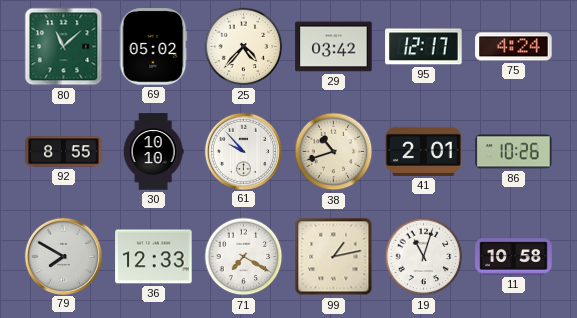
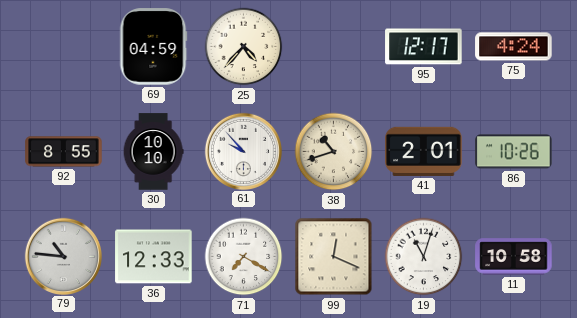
80: 11:08 -> none (64, 47)
69: 05:02 -> 04:59 (153, 47)
29: 03:42 -> none (334, 47)
79: 7:50 -> 10:46 (63, 256)
99: 1:13 -> 12:19 (334, 257)
